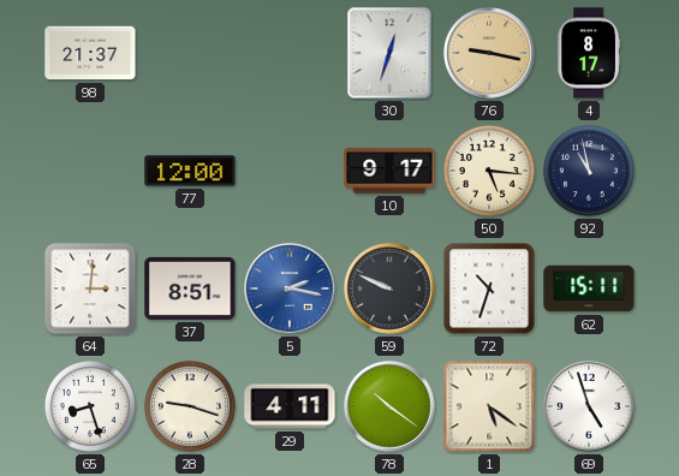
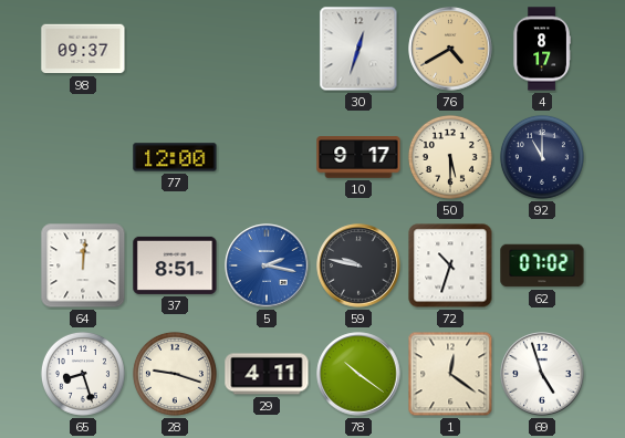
98: 21:37 -> 09:37 (83, 49)
76: 9:17 -> 4:40 (450, 49)
50: 5:16 -> 5:30 (450, 157)
92: 10:58 -> 11:00 (542, 157)
64: 3:01 -> 12:01 (83, 265)
59: 9:49 -> 9:47 (358, 265)
62: 15:11 -> 07:02 (542, 265)
1: 5:21 -> 12:21 (450, 374)
